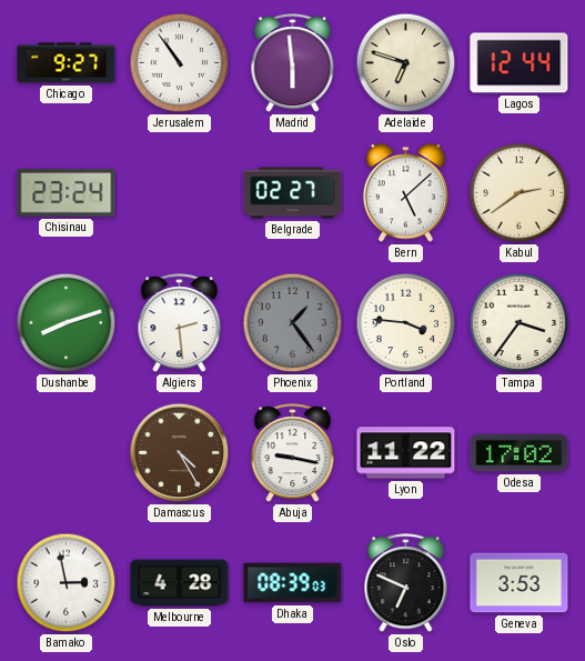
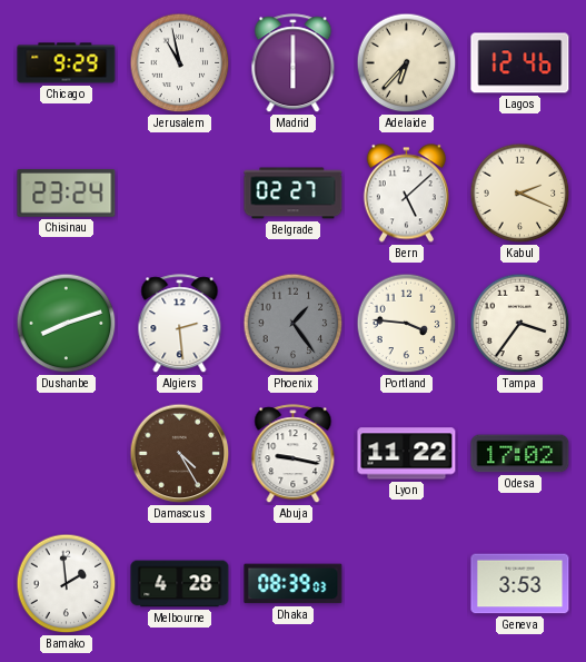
Chicago: 9:27 -> 9:29 (67, 63)
Jerusalem: 10:54 -> 10:58 (180, 63)
Madrid: 5:59 -> 6:00 (294, 63)
Adelaide: 6:48 -> 6:37 (407, 63)
Lagos: 12:44 -> 12:46 (520, 63)
Kabul: 2:39 -> 2:19 (520, 194)
Bamako: 2:58 -> 1:59 (67, 584)
Oslo: 6:49 -> none (406, 583)
